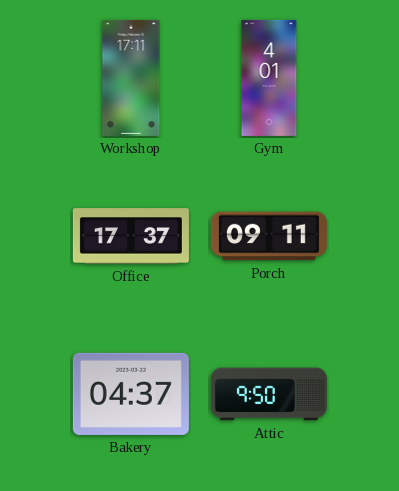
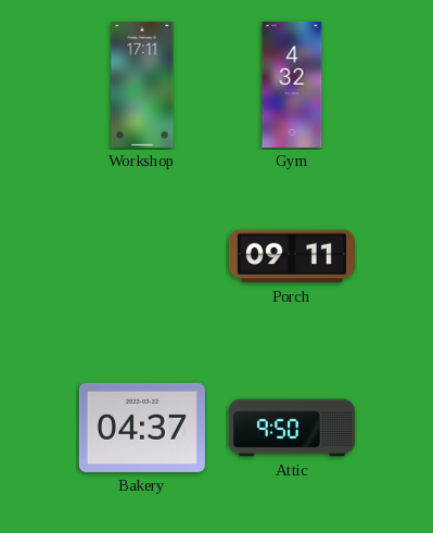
Gym: 4:01 -> 4:32 (292, 85)
Office: 17:37 -> none (131, 236)
